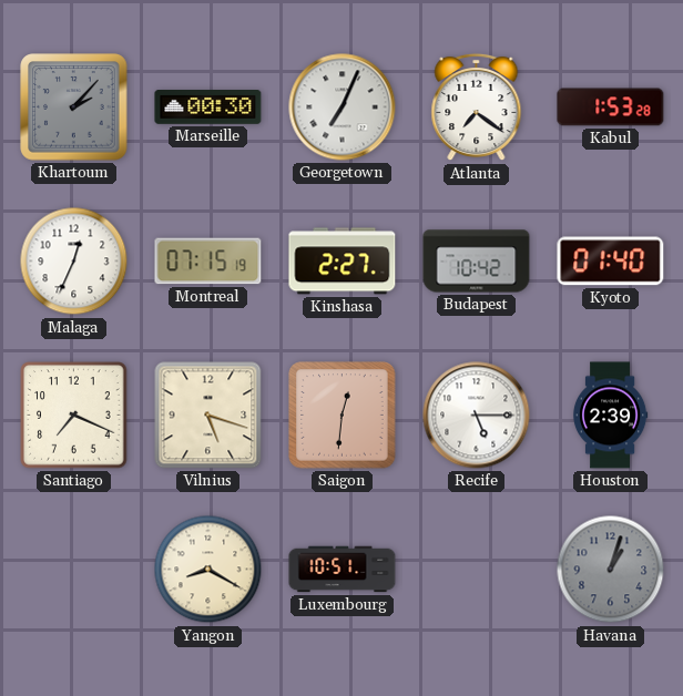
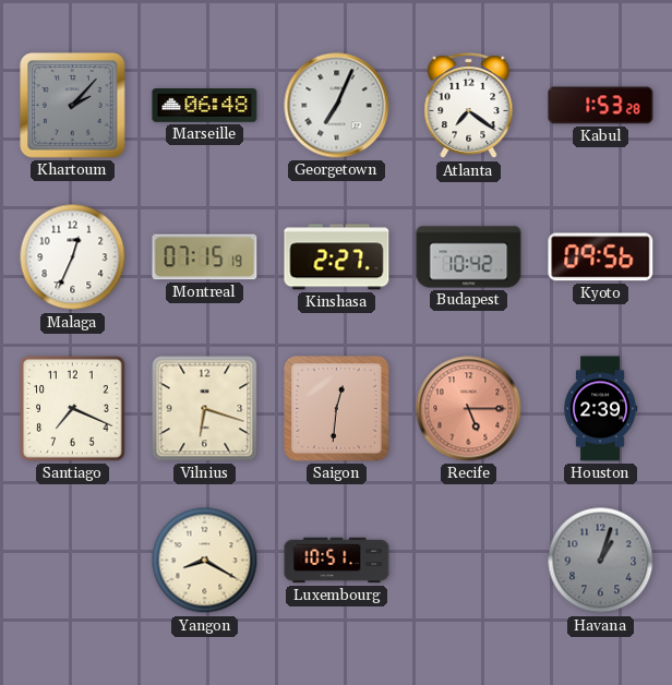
Marseille: 00:30 -> 06:48 (205, 106)
Kyoto: 01:40 -> 09:56 (601, 257)
Vilnius: 5:18 -> 6:18 (205, 409)
Recife dial: white -> salmon (469, 409)
